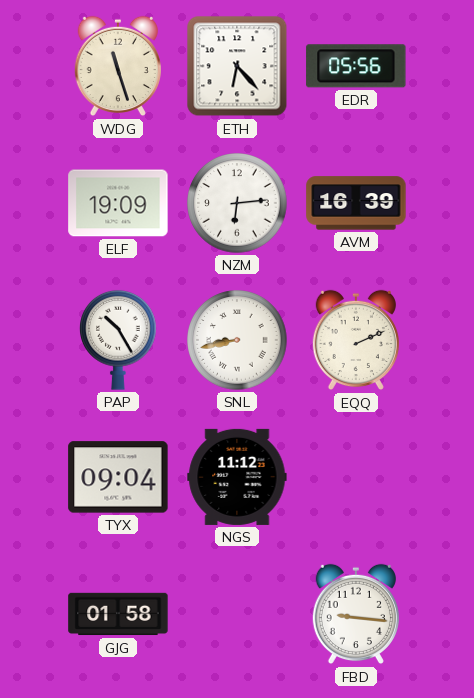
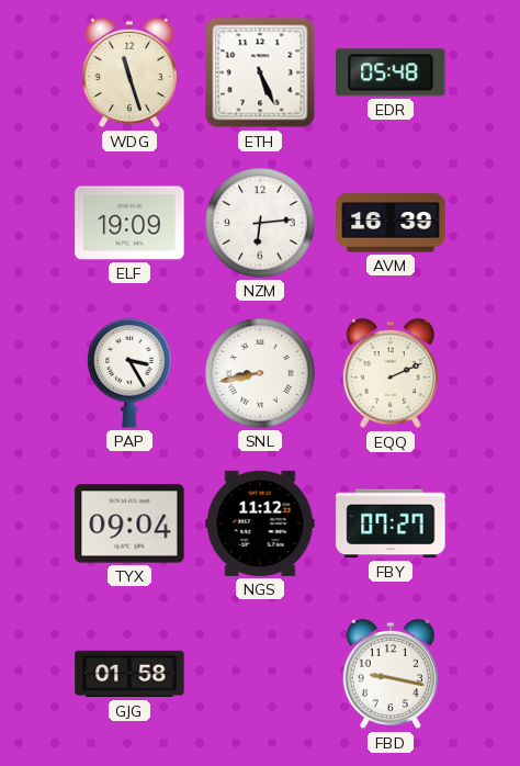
ETH: 6:23 -> 5:26 (260, 72)
EDR: 05:56 -> 05:48 (391, 72)
PAP: 10:25 -> 3:25 (129, 373)
FBY: none -> 07:27 (391, 523)
FBD: 9:16 -> 9:17 (391, 674)
